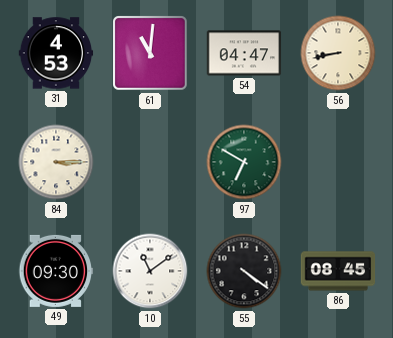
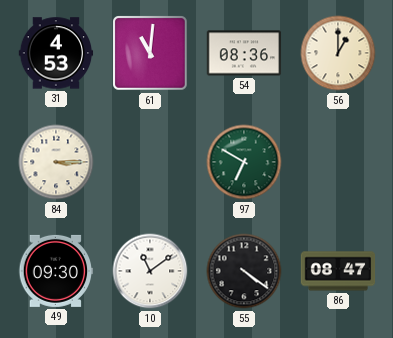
54: 04:47 -> 08:36 (244, 53)
56: 8:43 -> 1:00 (338, 53)
86: 08:45 -> 08:47 (338, 271)
